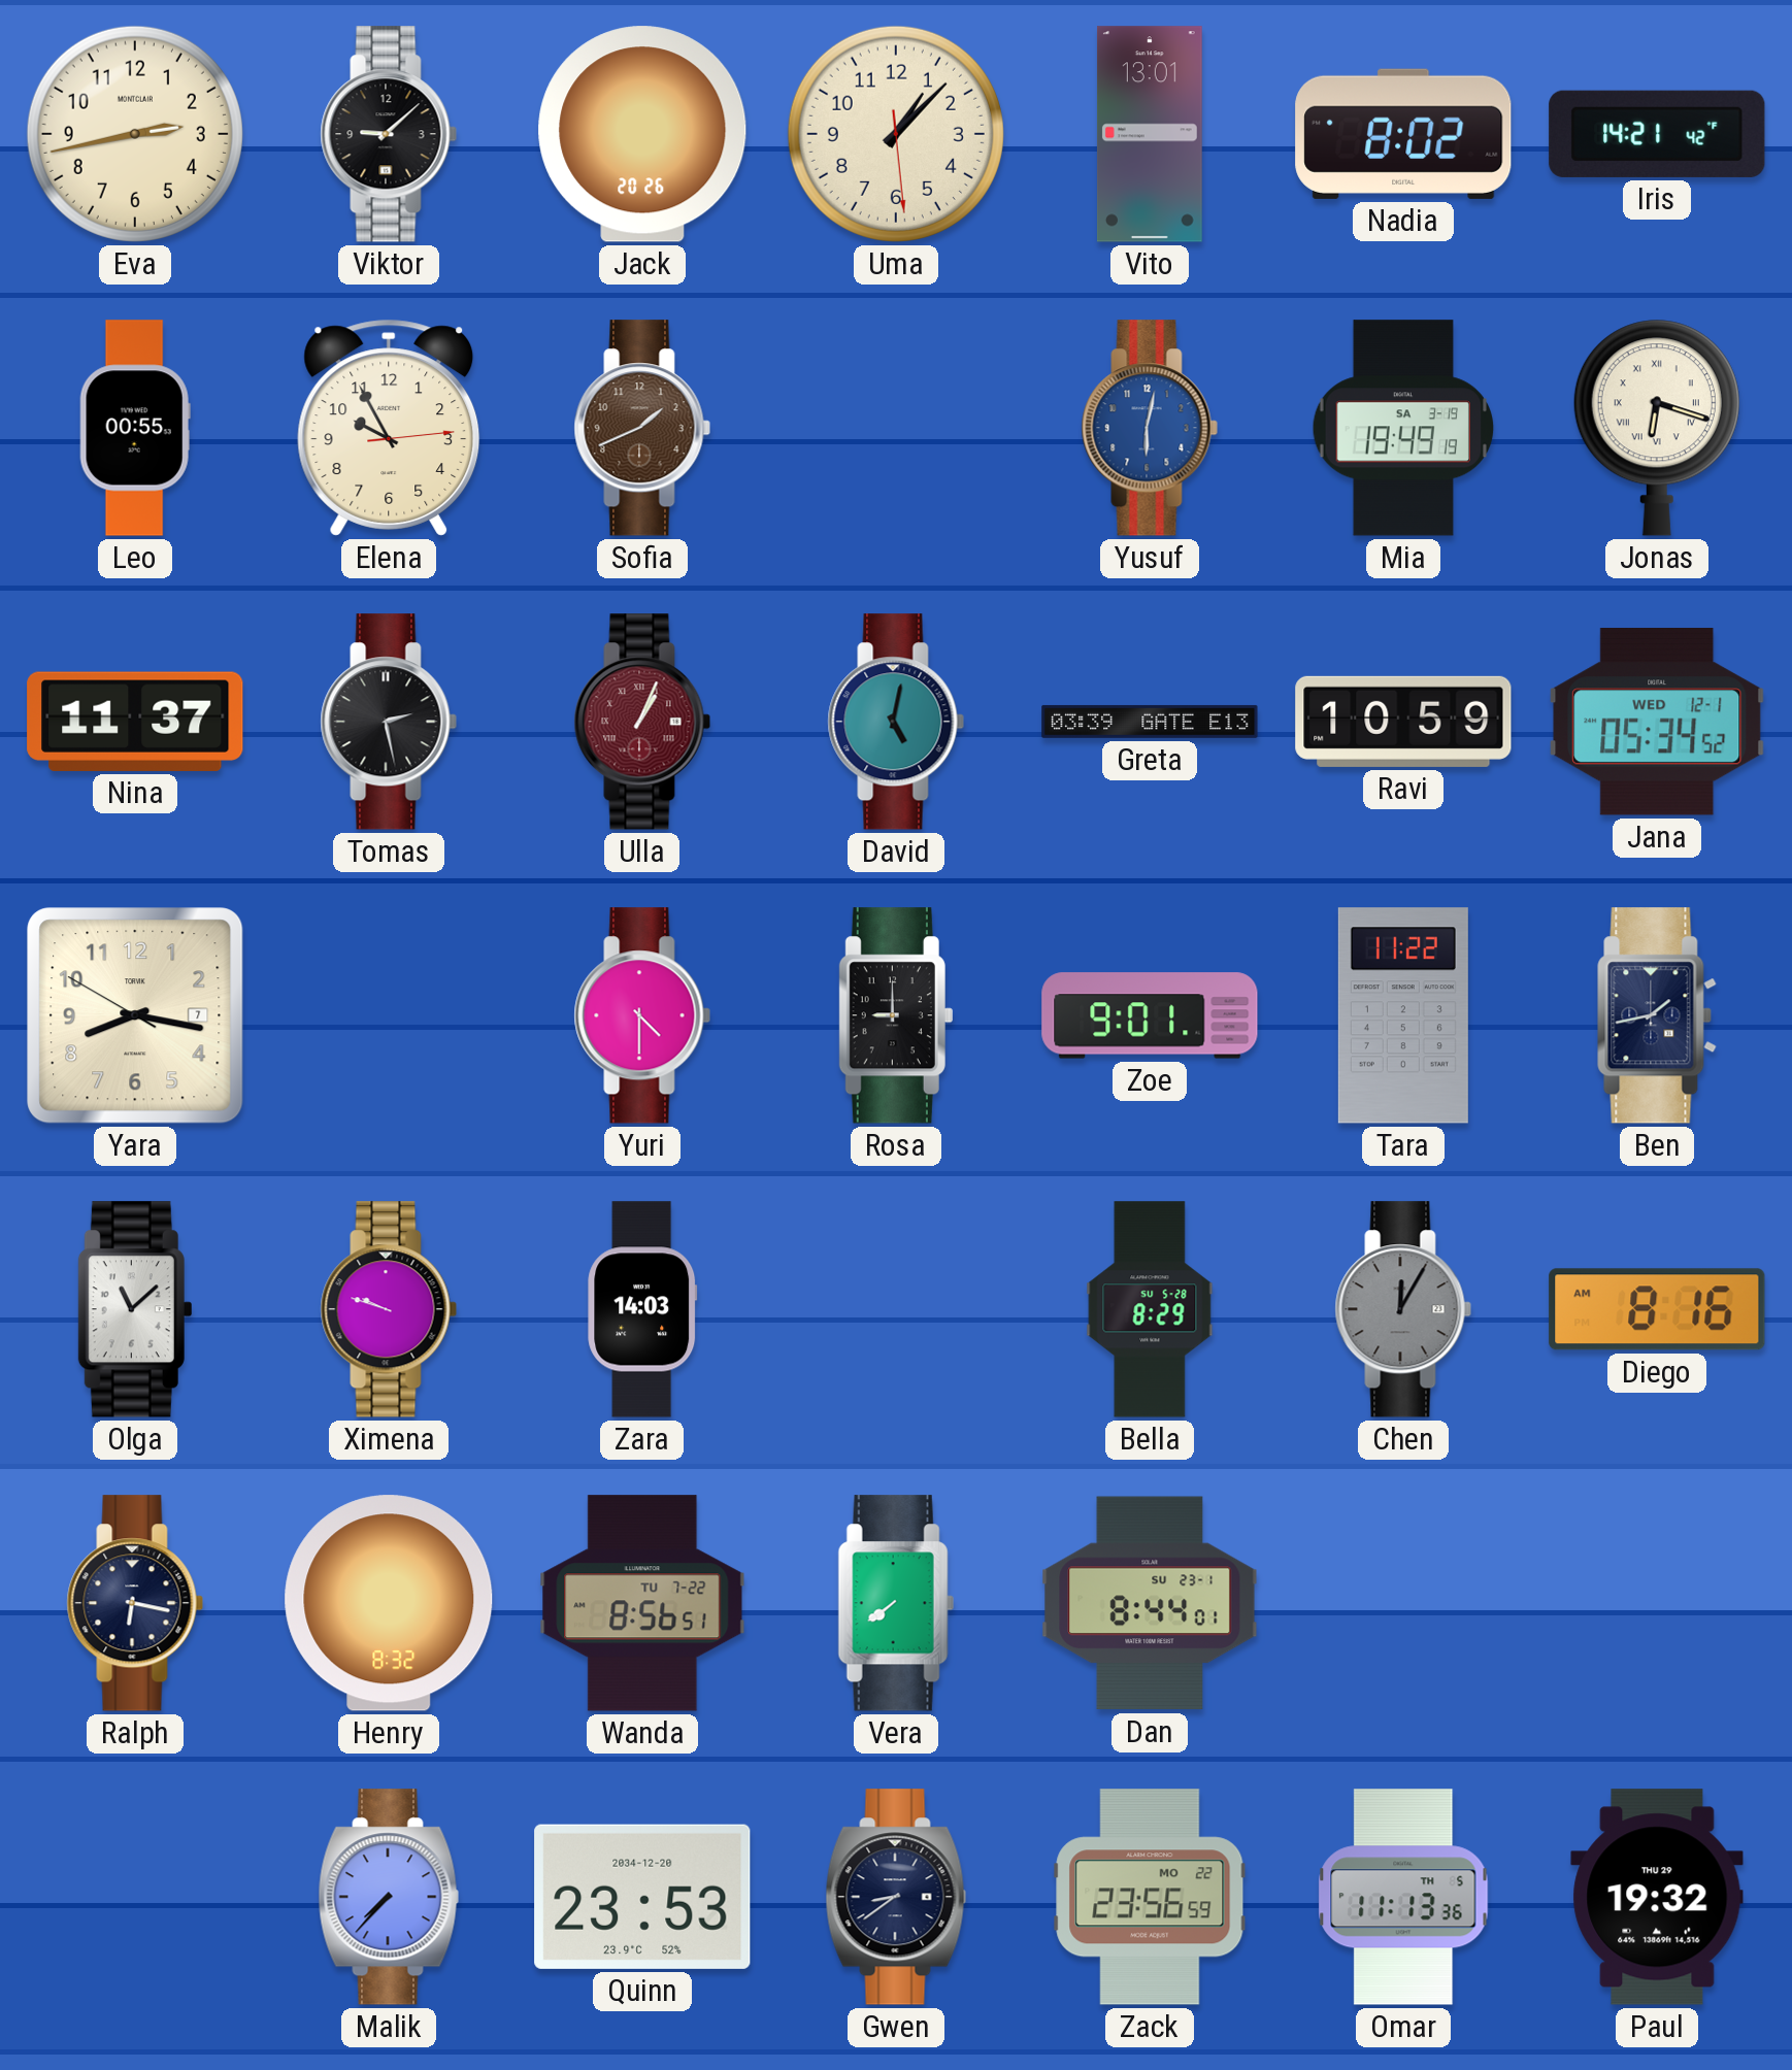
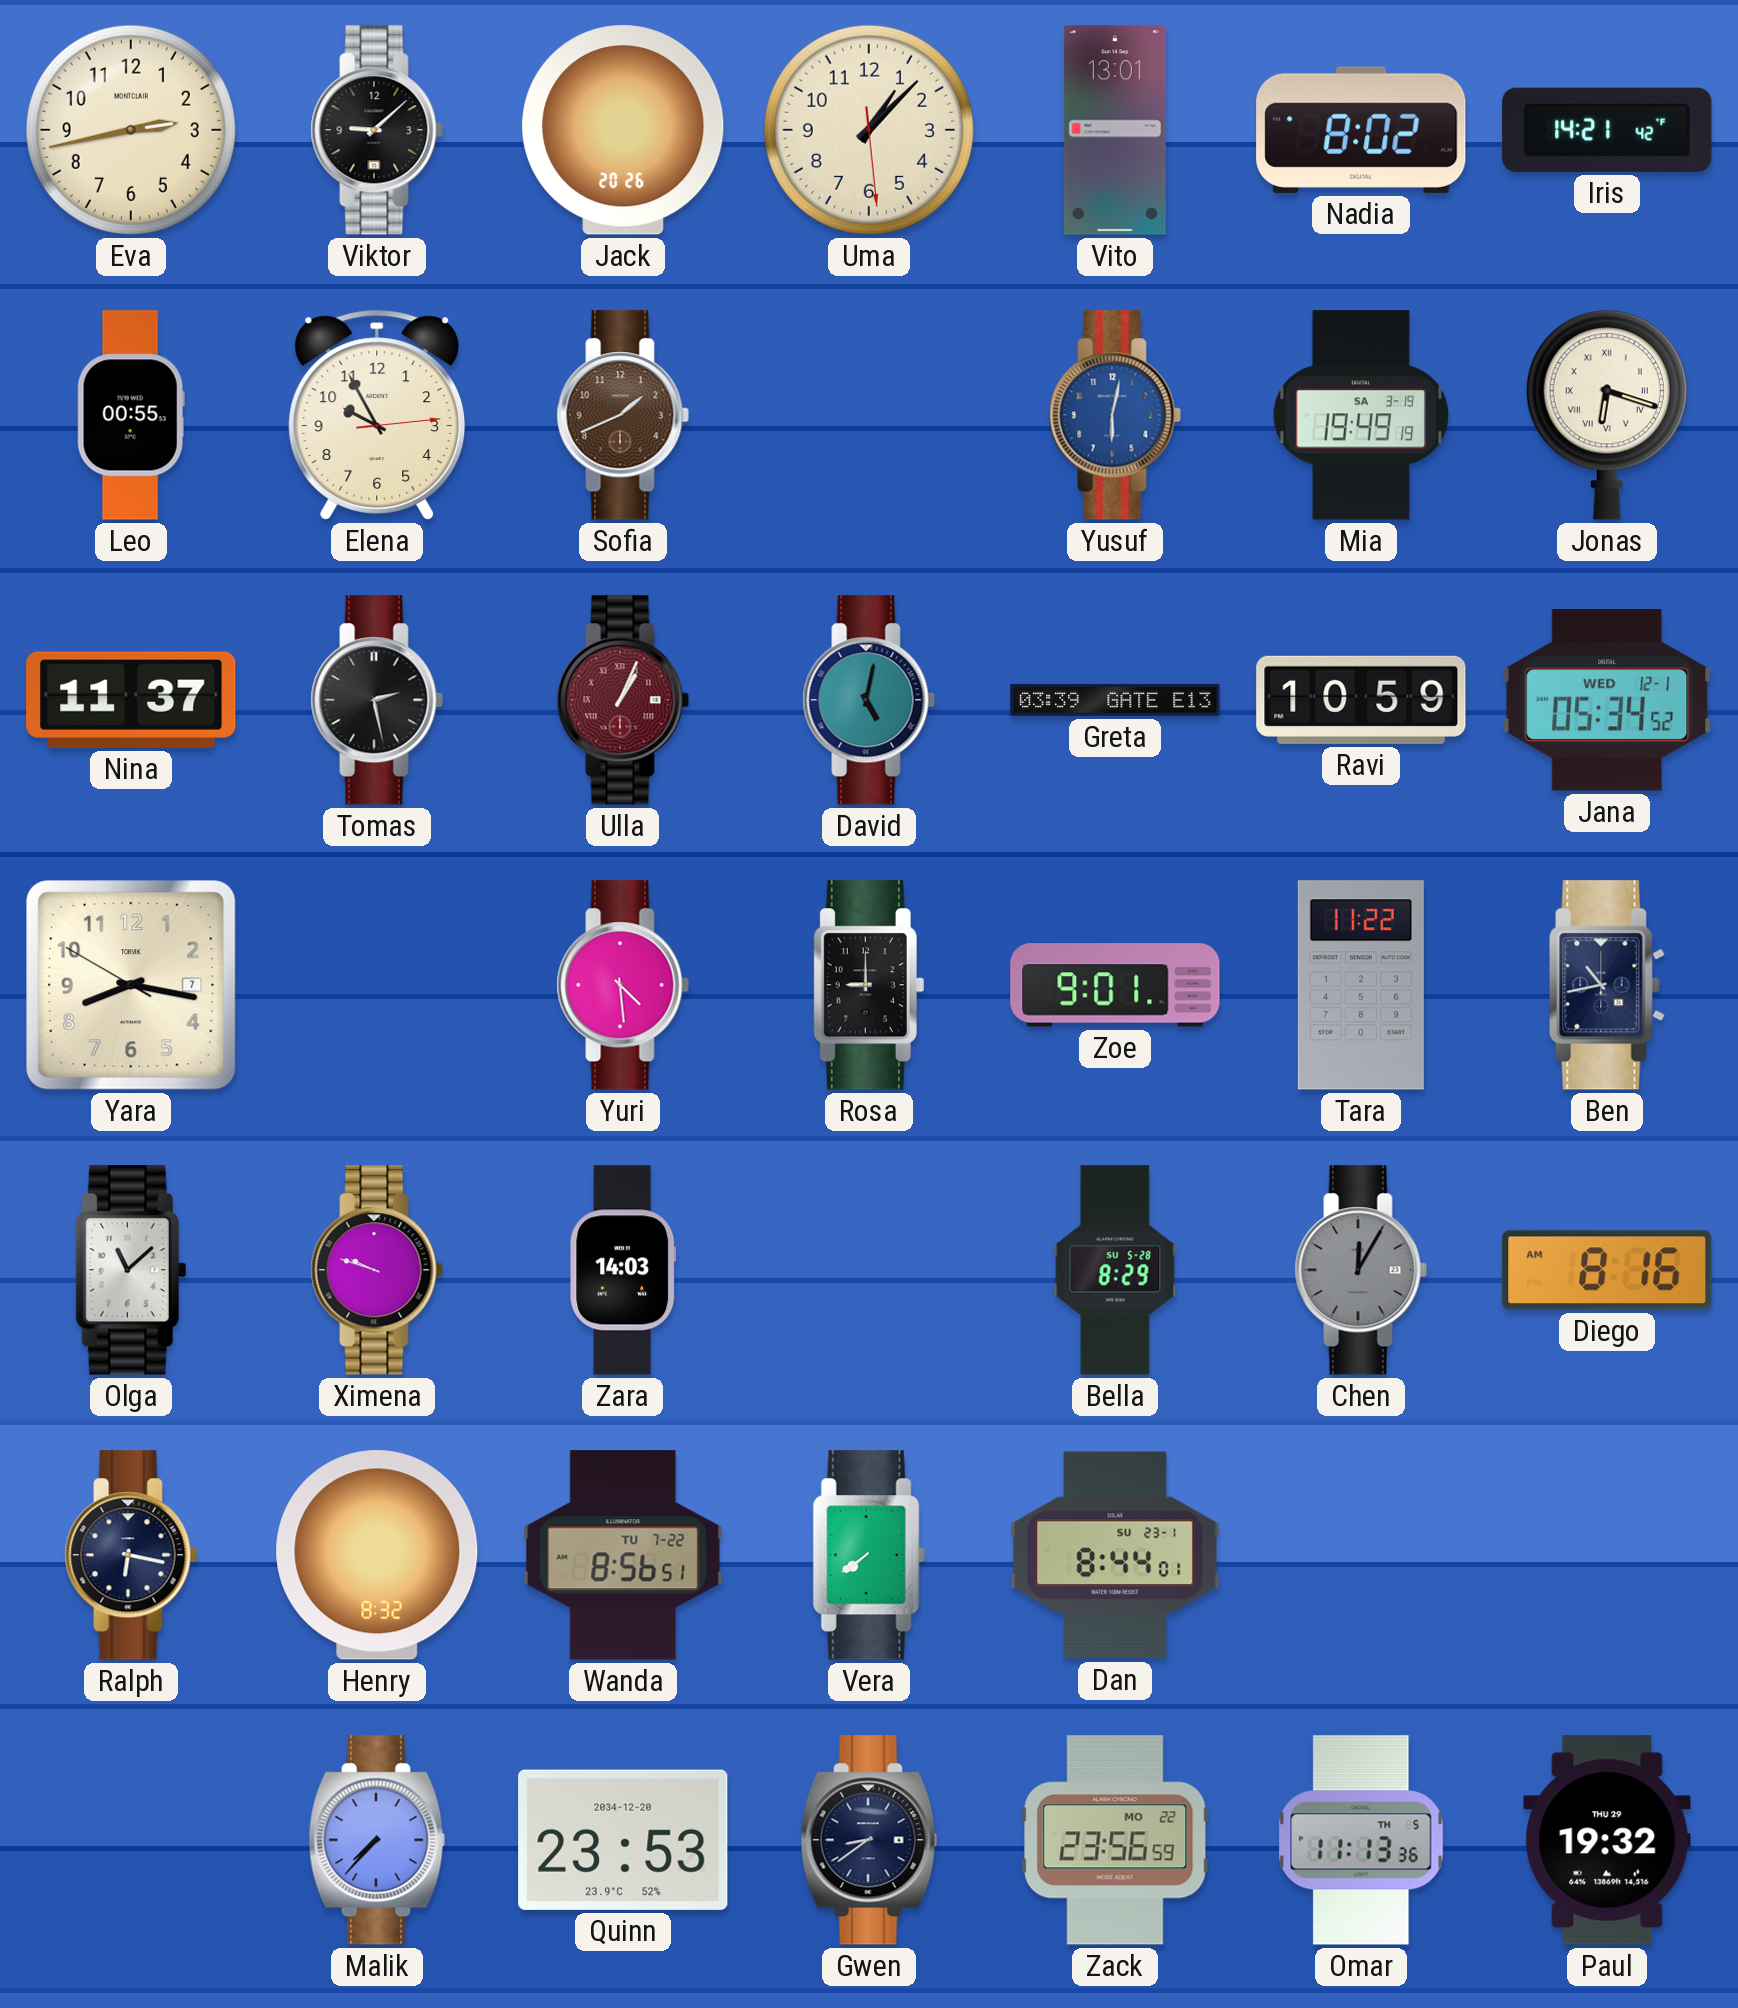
Yuri: 4:30 -> 4:29 (623, 985)
Ben: 1:43 -> 10:43 (1607, 985)
